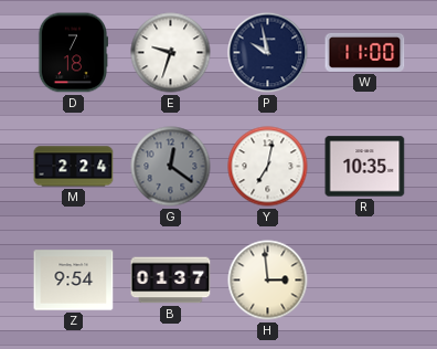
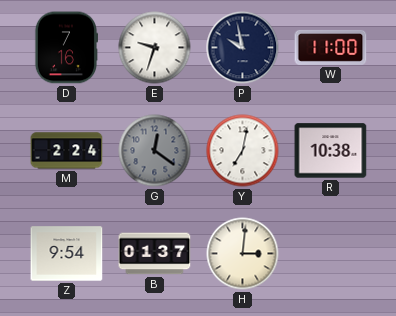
D: 7:18 -> 7:16 (65, 48)
R: 10:35 -> 10:38 (331, 151)
H: 2:59 -> 3:01 (243, 254)
